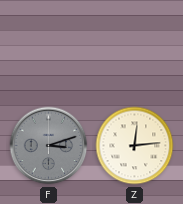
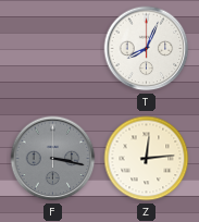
T: none -> 8:04 (147, 49)
F: 3:12 -> 3:17 (53, 159)
